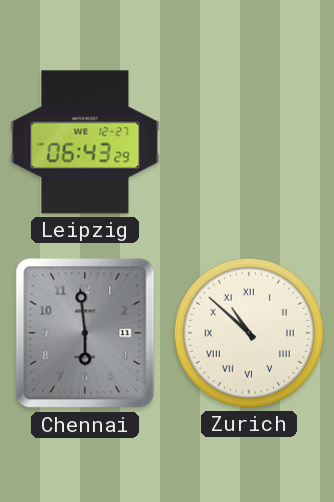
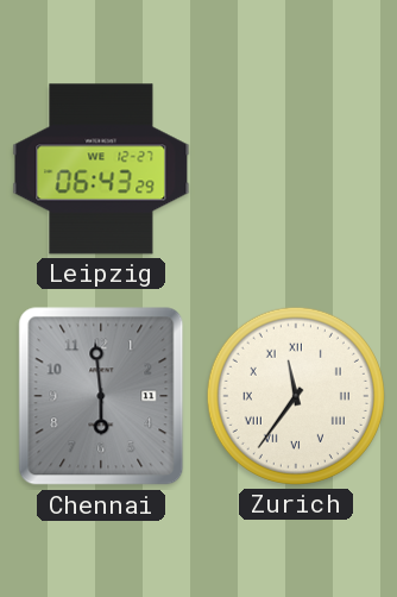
Zurich: 10:52 -> 11:36 (296, 396)
